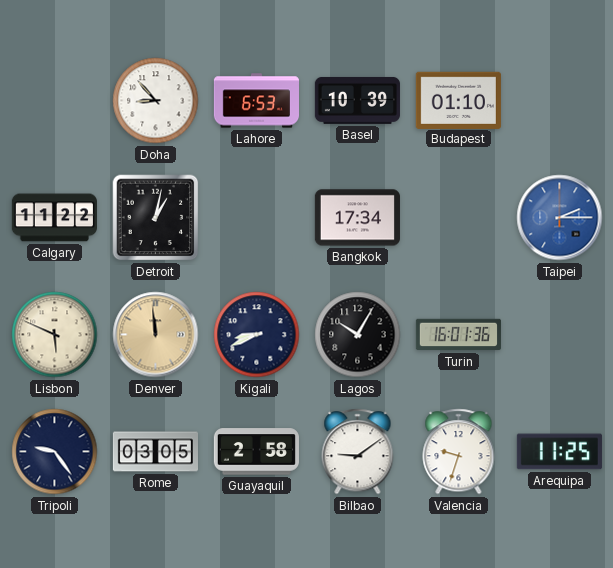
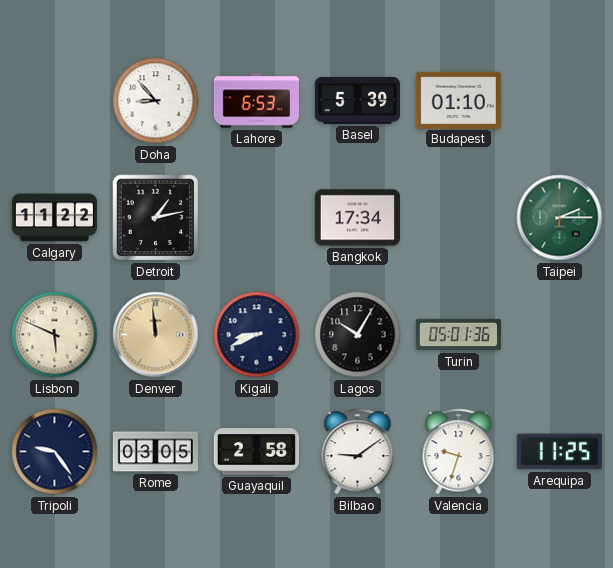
Basel: 10:39 -> 5:39 (357, 100)
Detroit: 1:02 -> 1:13 (156, 218)
Taipei dial: blue -> green (560, 218)
Turin: 16:01 -> 05:01 (458, 335)
